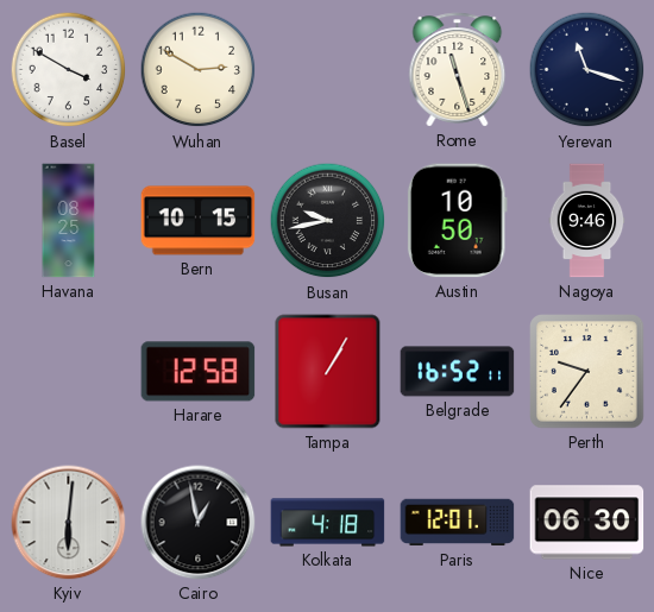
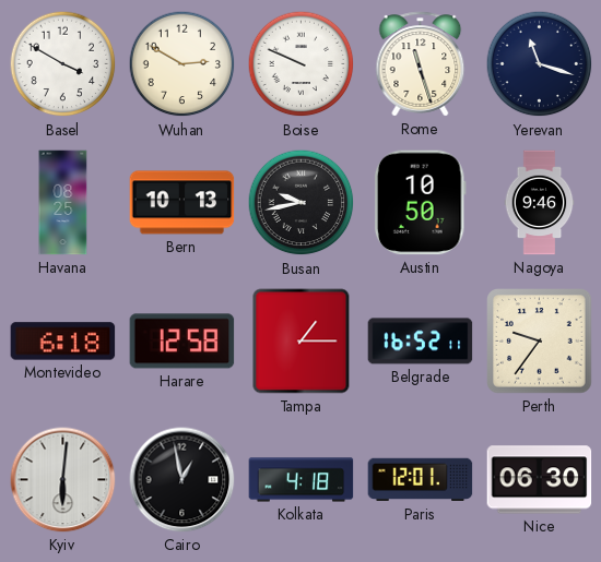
Boise: none -> 9:49 (302, 64)
Bern: 10:15 -> 10:13 (182, 203)
Montevideo: none -> 6:18 (63, 342)
Tampa: 1:05 -> 1:15 (302, 342)
